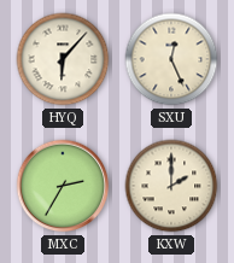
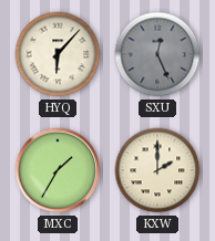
SXU dial: cream -> grey (157, 54)
MXC: 2:35 -> 1:35 (58, 170)
